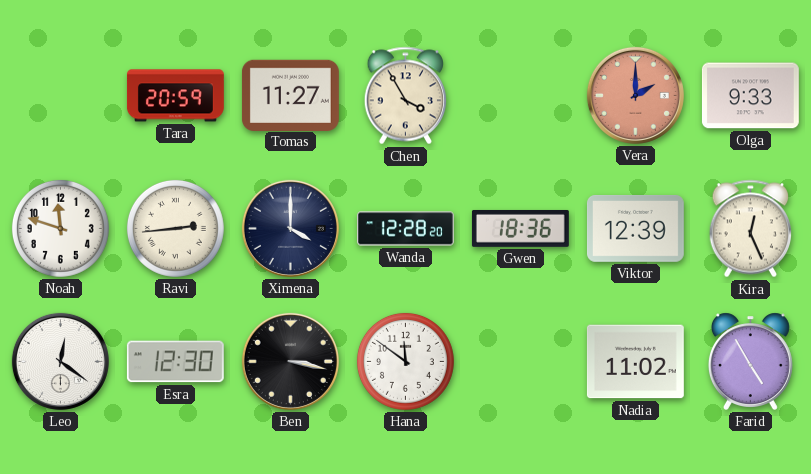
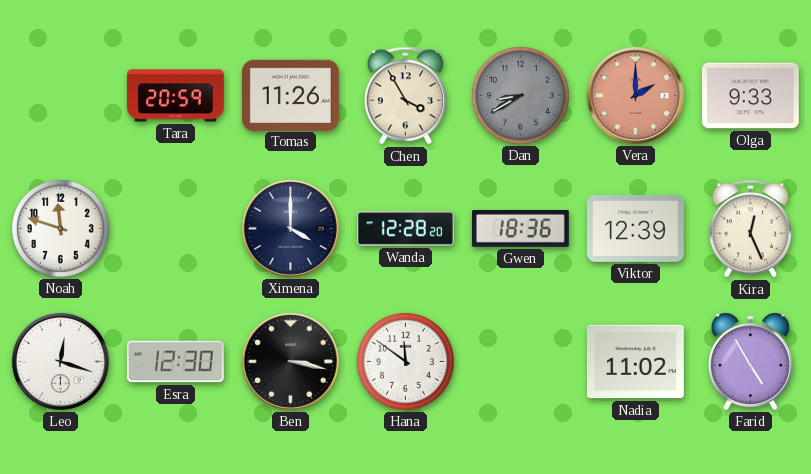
Tomas: 11:27 -> 11:26 (290, 95)
Dan: none -> 8:40 (520, 95)
Ravi: 2:44 -> none (175, 228)
Leo: 12:21 -> 12:18 (60, 361)
